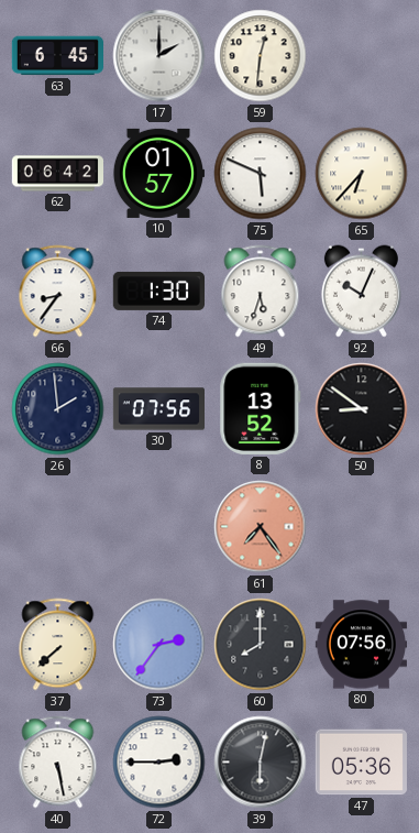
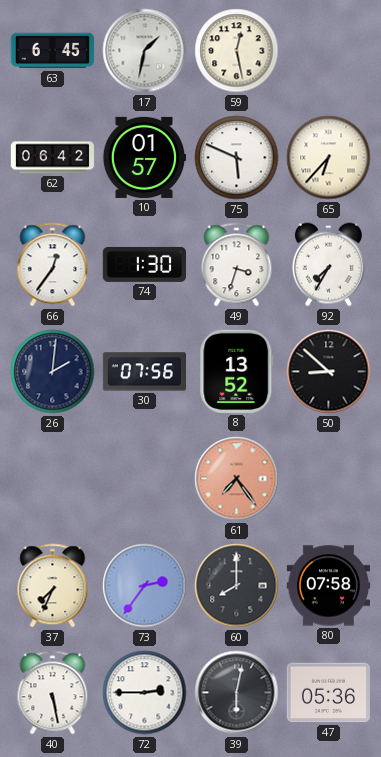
17: 2:00 -> 1:32 (145, 51)
59: 12:31 -> 12:28 (237, 51)
66: 8:36 -> 12:36 (53, 265)
49: 5:33 -> 3:33 (237, 265)
92: 10:04 -> 7:35 (328, 265)
26: 1:59 -> 2:01 (53, 372)
50: 8:51 -> 8:52 (329, 372)
37: 7:38 -> 7:34 (53, 586)
80: 07:56 -> 07:58 (328, 586)
